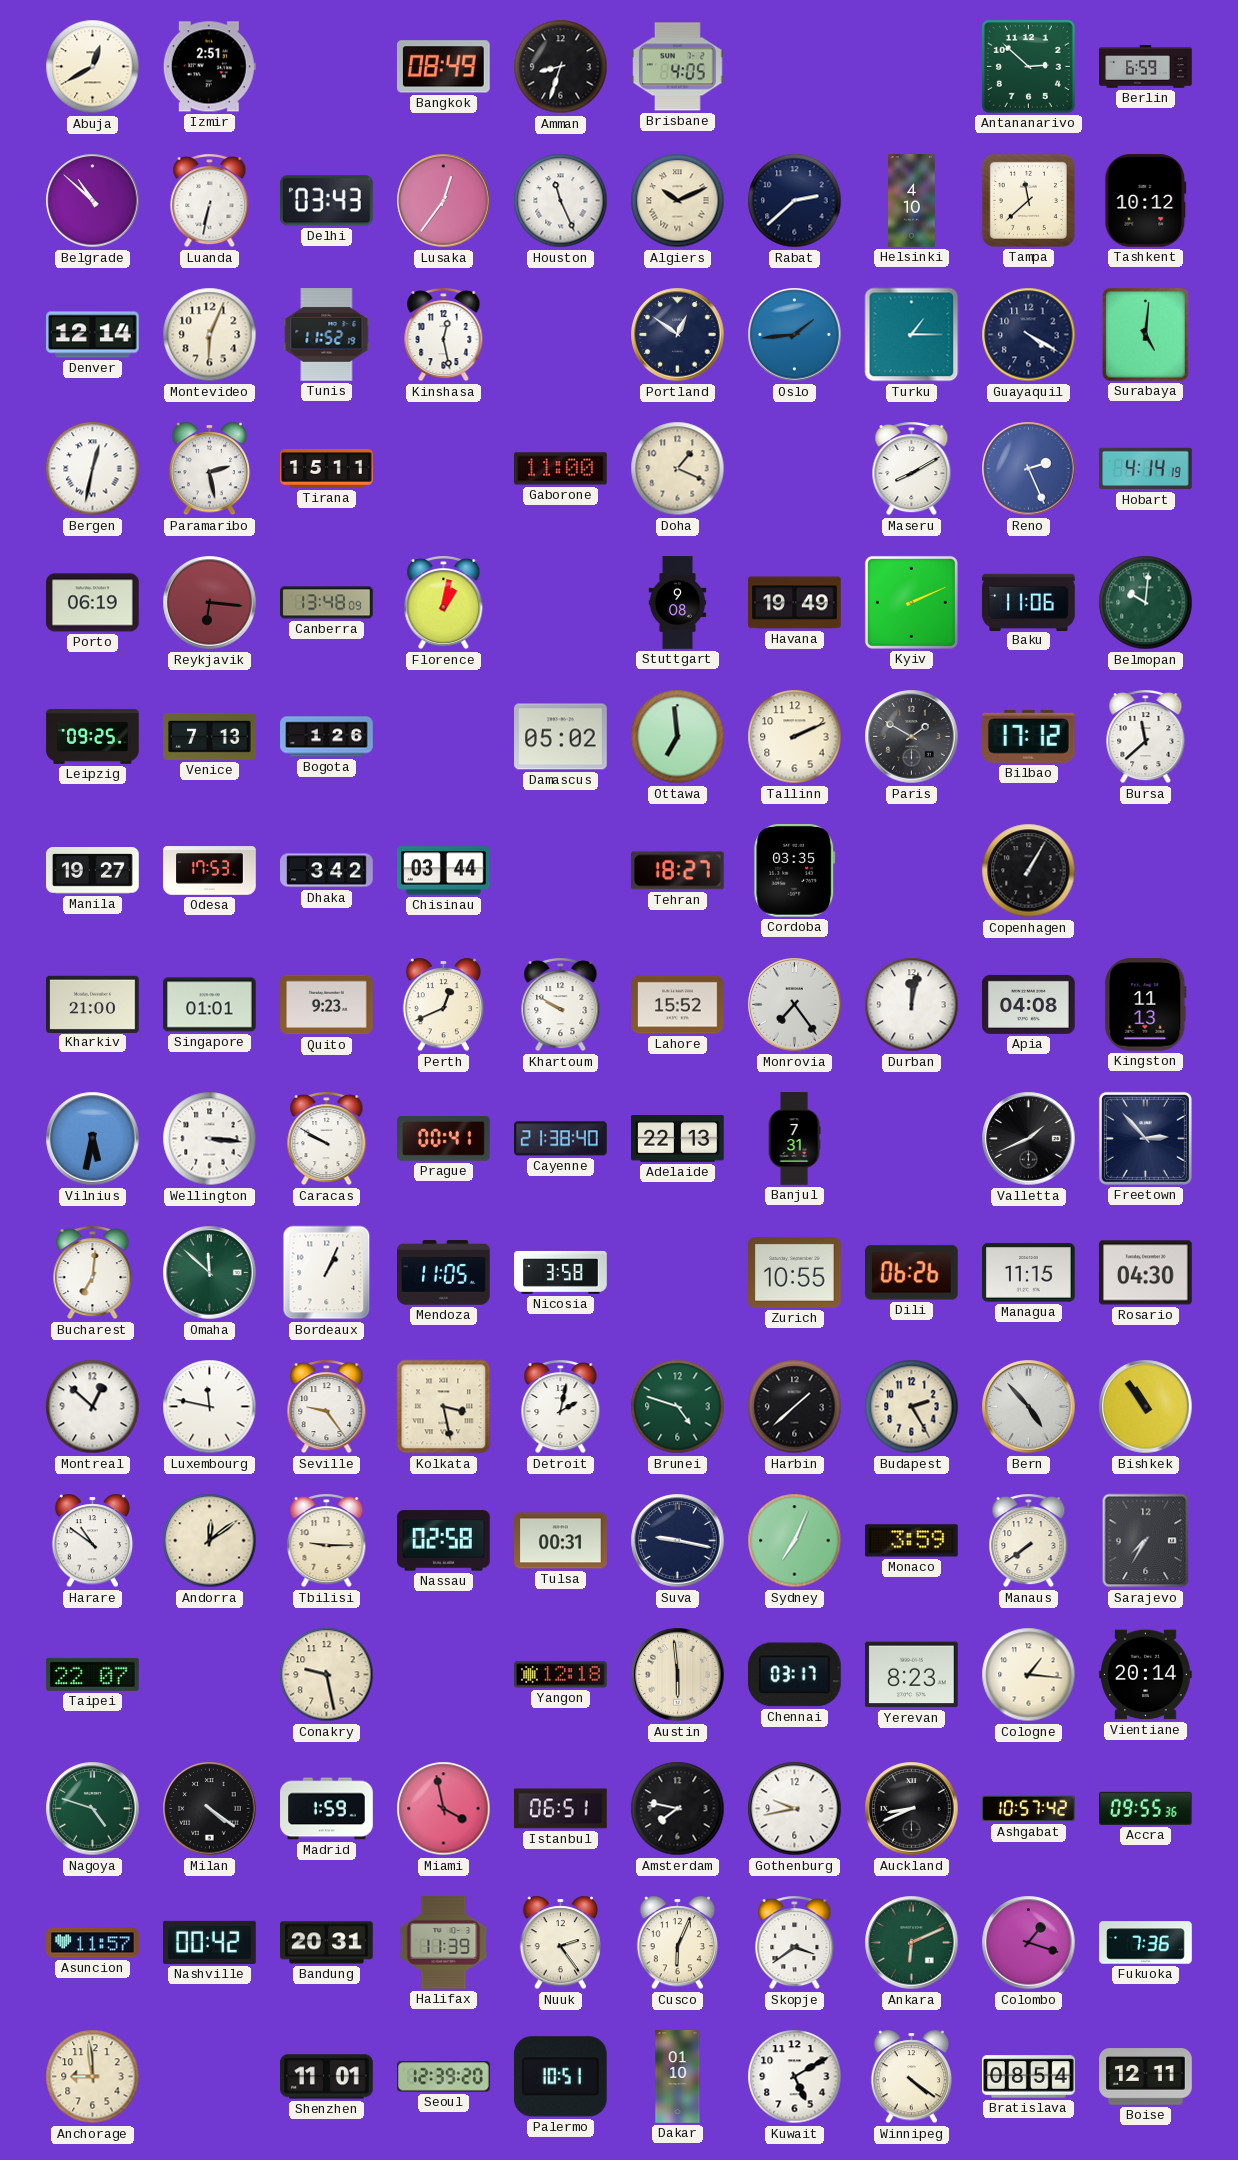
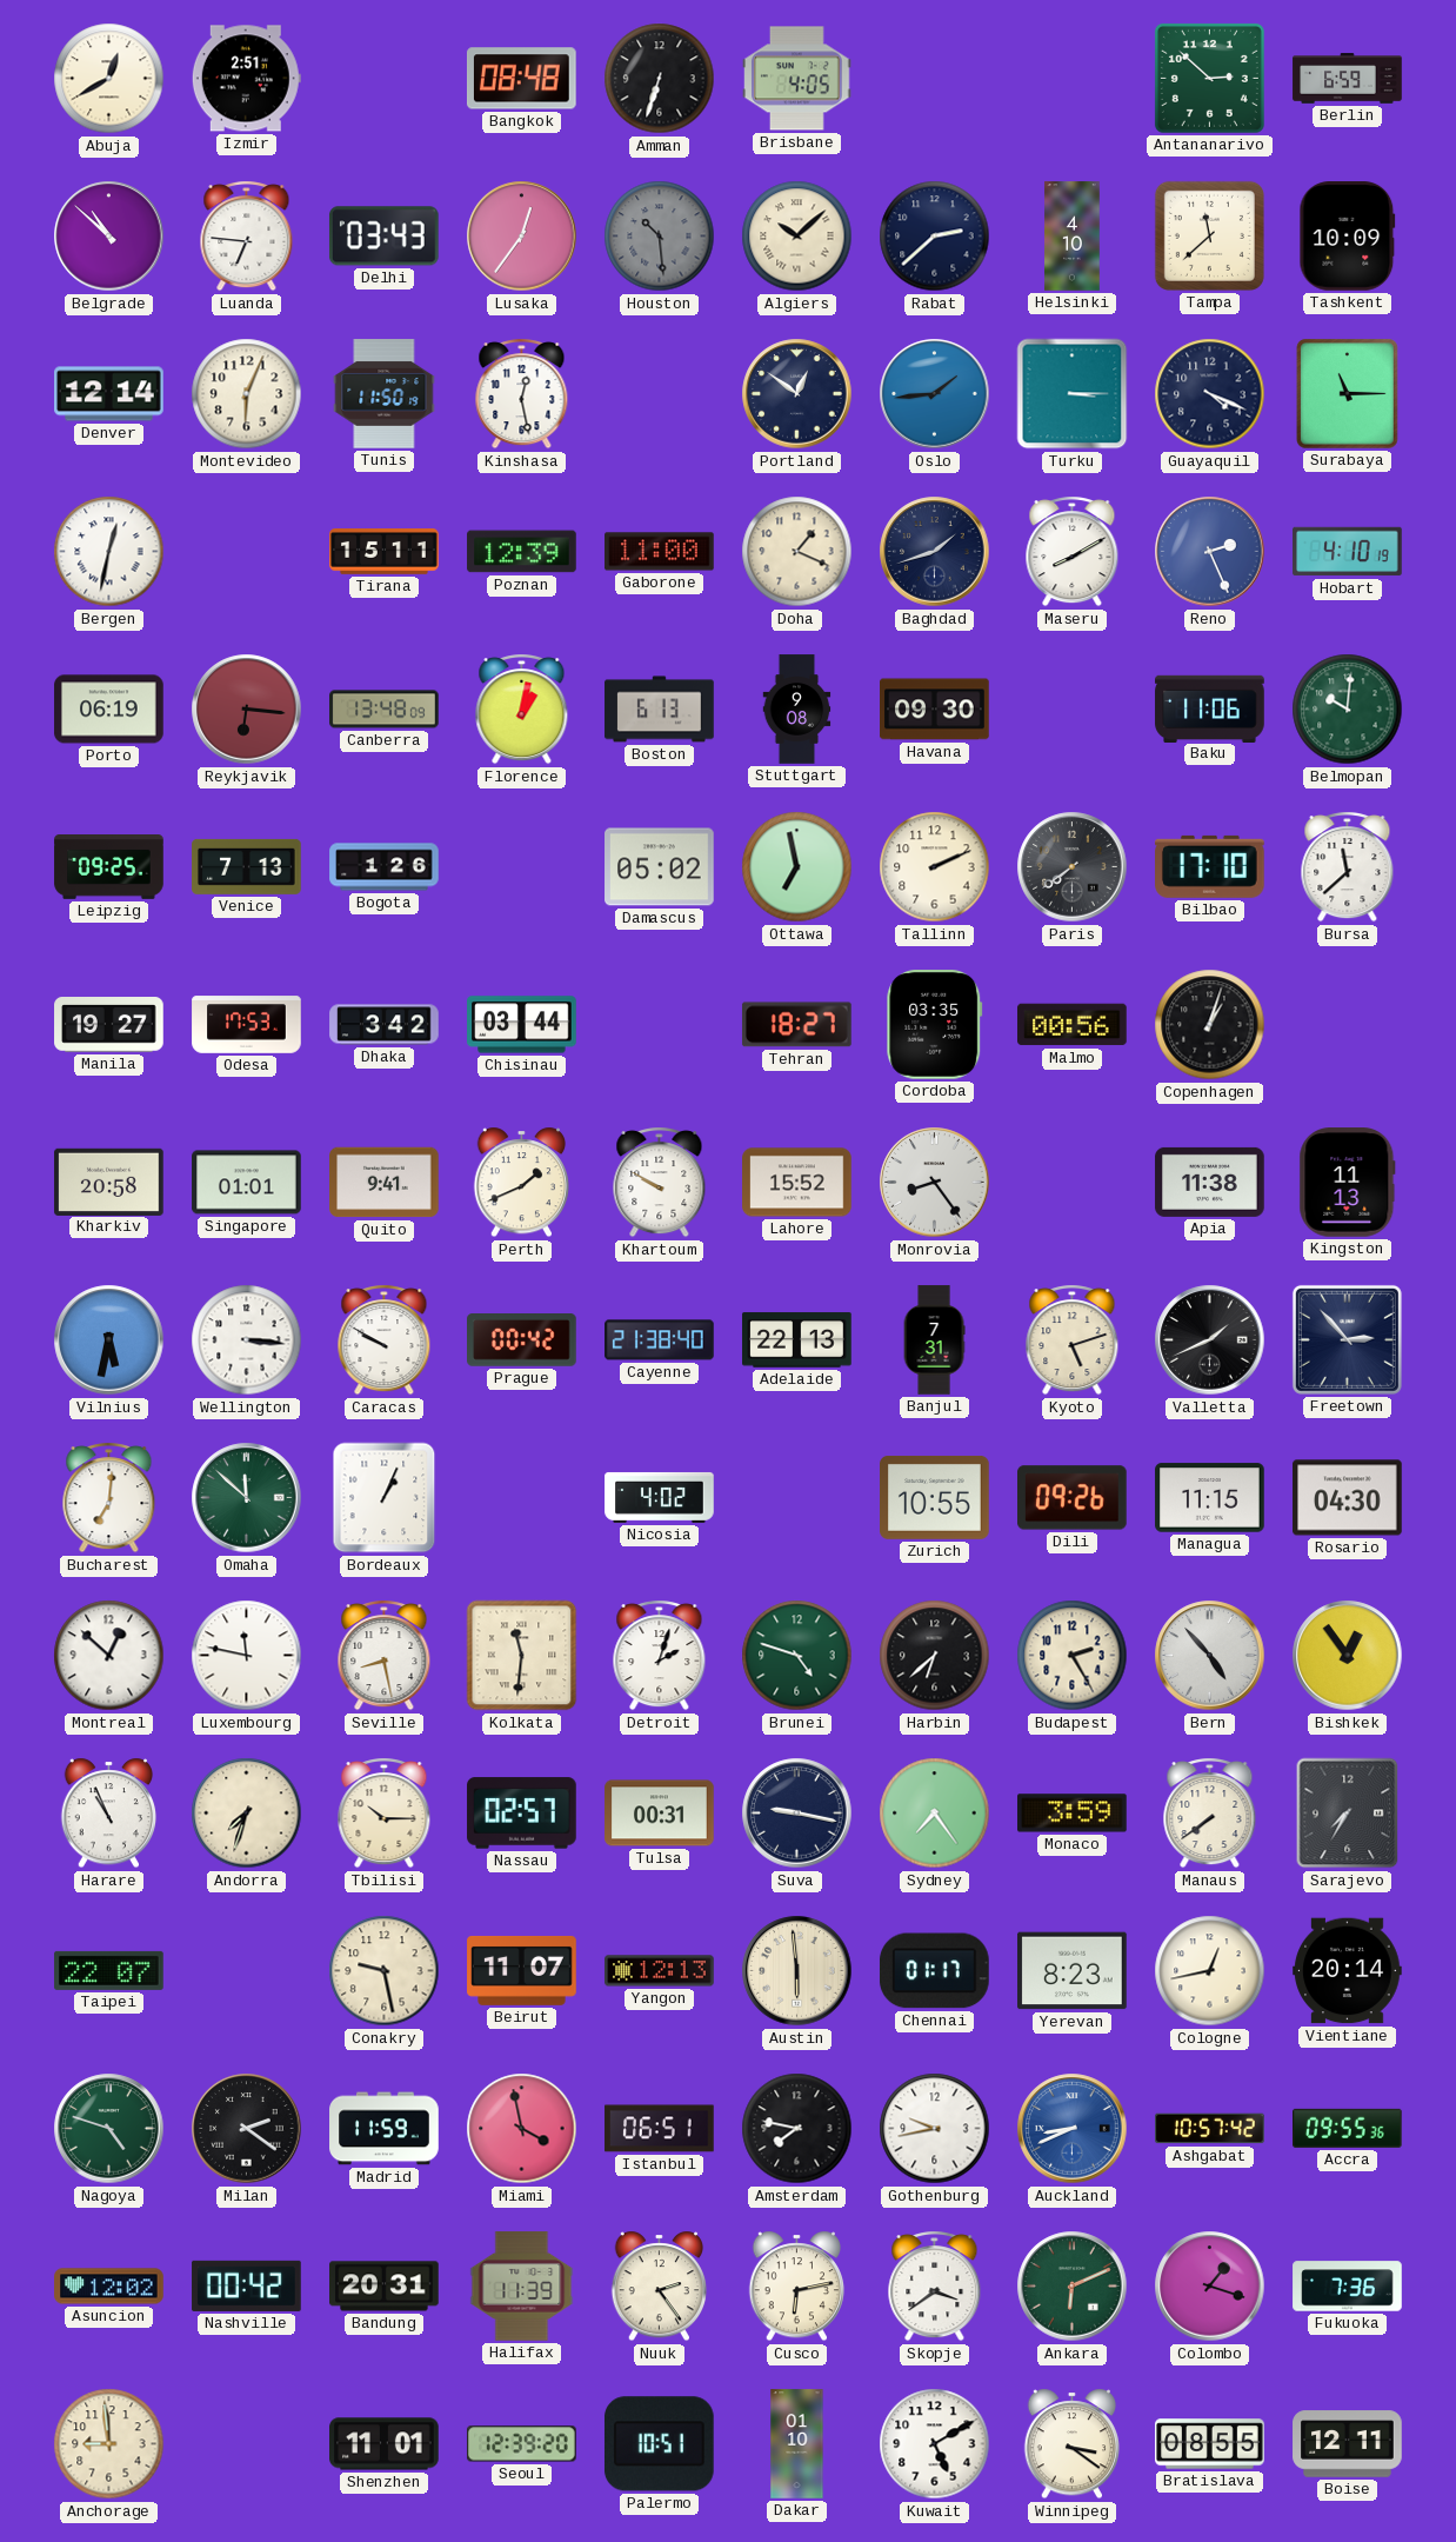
Bangkok: 08:49 -> 08:48 (521, 79)
Amman: 8:33 -> 6:33 (660, 79)
Luanda: 6:32 -> 6:46 (247, 237)
Houston: 11:26 -> 10:29 (660, 237)
Houston dial: white -> grey (660, 237)
Algiers: 10:11 -> 10:08 (797, 237)
Tashkent: 10:12 -> 10:09 (1348, 237)
Tunis: 11:52 -> 11:50 (385, 394)
Turku: 1:15 -> 3:15 (1073, 394)
Guayaquil: 4:20 -> 4:19 (1210, 394)
Surabaya: 5:01 -> 11:15 (1348, 394)
Paramaribo: 2:28 -> none (210, 469)
Poznan: none -> 12:39 (522, 552)
Baghdad: none -> 1:42 (935, 552)
Hobart: 4:14 -> 4:10 (1348, 552)
Boston: none -> 6:13 (660, 710)
Havana: 19:49 -> 09:30 (935, 710)
Kyiv: 2:11 -> none (911, 602)
Ottawa: 6:59 -> 6:58 (797, 867)
Paris: 1:50 -> 7:39 (1073, 867)
Bilbao: 17:12 -> 17:10 (1210, 866)
Malmo: none -> 00:56 (1073, 1025)
Copenhagen: 1:05 -> 1:03 (1210, 1025)
Kharkiv: 21:00 -> 20:58 (109, 1182)
Quito: 9:23 -> 9:41 (385, 1183)
Perth: 12:41 -> 1:41 (522, 1183)
Monrovia: 7:24 -> 8:24 (935, 1183)
Durban: 12:02 -> none (912, 1005)
Apia: 04:08 -> 11:38 (1210, 1182)
Prague: 00:41 -> 00:42 (522, 1340)
Kyoto: none -> 5:12 (1073, 1340)
Mendoza: 11:05 -> none (444, 1273)
Nicosia: 3:58 -> 4:02 (660, 1497)
Dili: 06:26 -> 09:26 (1073, 1498)
Seville: 9:24 -> 8:28 (385, 1656)
Kolkata: 3:28 -> 11:31 (522, 1656)
Detroit: 2:02 -> 2:03 (660, 1656)
Harbin: 1:38 -> 6:38 (935, 1656)
Bishkek: 10:54 -> 12:54 (1348, 1656)
Harare: 10:51 -> 10:56 (109, 1814)
Andorra: 12:09 -> 7:33 (247, 1814)
Tbilisi: 9:15 -> 10:15 (385, 1814)
Nassau: 02:58 -> 02:57 (522, 1814)
Sydney: 7:04 -> 7:24 (935, 1814)
Beirut: none -> 11:07 (522, 1970)
Yangon: 12:18 -> 12:13 (660, 1971)
Chennai: 03:17 -> 01:17 (934, 1971)
Cologne: 1:16 -> 12:43 (1210, 1971)
Milan: 4:21 -> 2:21 (247, 2129)
Madrid: 1:59 -> 11:59 (385, 2129)
Auckland dial: black -> blue (1073, 2129)
Asuncion: 11:57 -> 12:02 (109, 2287)
Cusco: 6:04 -> 6:13 (797, 2287)
Winnipeg: 4:21 -> 3:21 (1073, 2444)
Bratislava: 08:54 -> 08:55 (1210, 2444)
